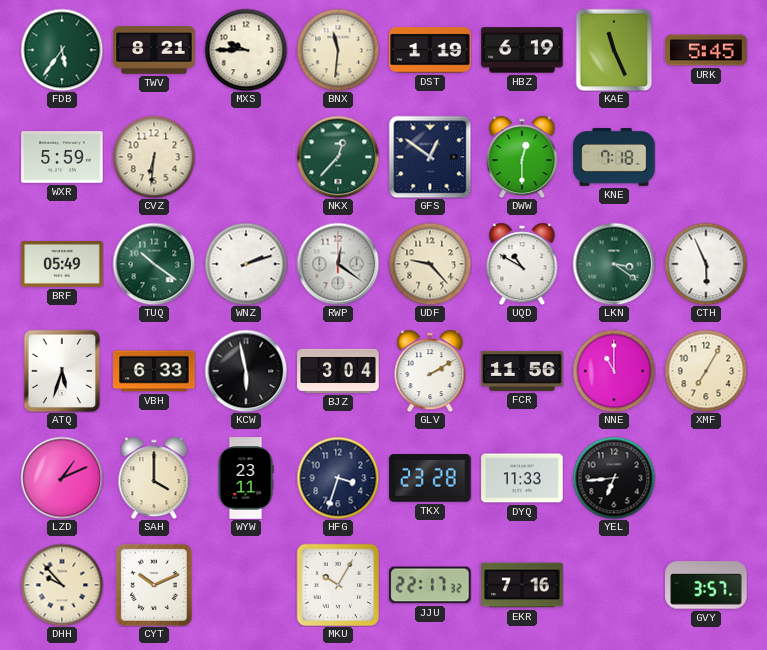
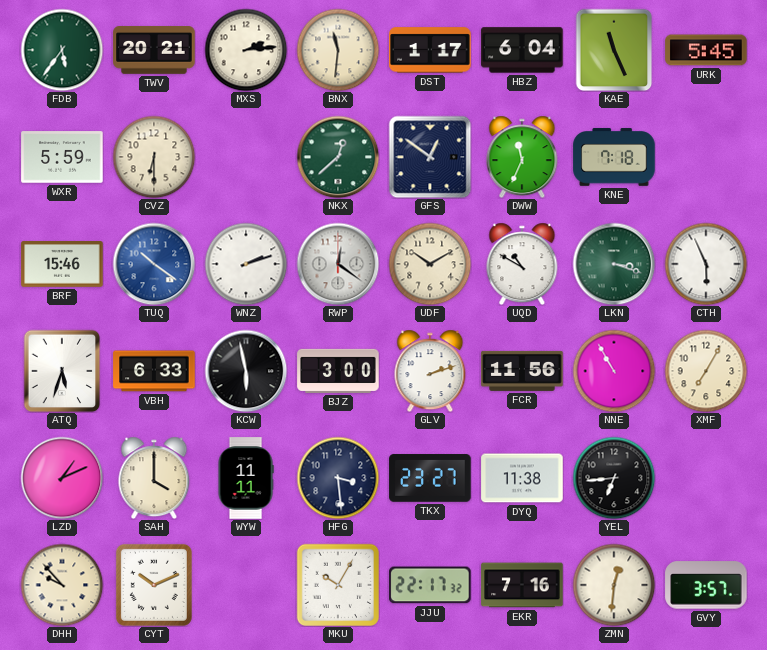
TWV: 8:21 -> 20:21 (154, 50)
MXS: 9:45 -> 2:14 (246, 50)
DST: 1:19 -> 1:17 (430, 50)
HBZ: 6:19 -> 6:04 (522, 50)
CVZ: 6:31 -> 6:30 (154, 157)
NKX: 12:37 -> 12:38 (338, 157)
DWW: 12:30 -> 11:34 (522, 157)
BRF: 05:49 -> 15:46 (62, 265)
TUQ dial: green -> blue (154, 264)
UDF: 9:23 -> 10:10 (430, 264)
LKN: 3:21 -> 3:18 (614, 264)
BJZ: 3:04 -> 3:00 (338, 371)
GLV: 2:10 -> 2:12 (430, 371)
NNE: 11:00 -> 10:55 (614, 371)
WYW: 23:11 -> 11:11 (246, 478)
HFG: 3:33 -> 3:29 (338, 478)
TKX: 23:28 -> 23:27 (430, 478)
DYQ: 11:33 -> 11:38 (522, 478)
ZMN: none -> 12:31 (614, 585)
